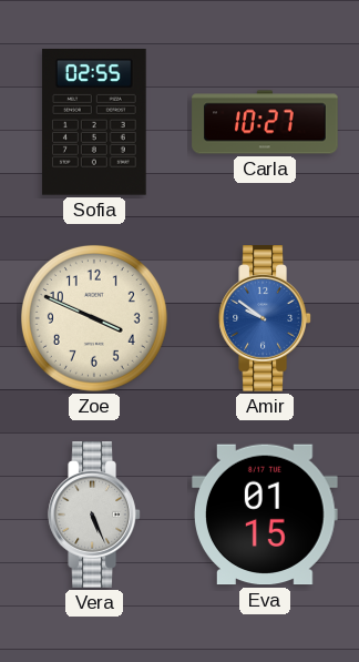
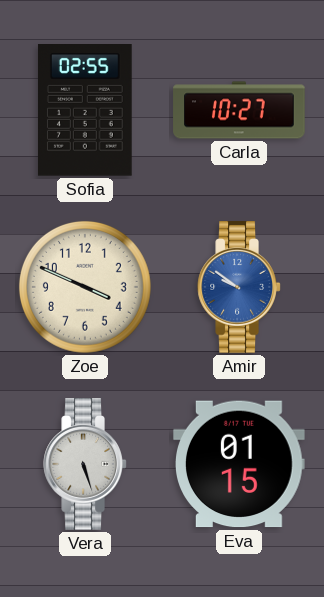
Vera: 5:26 -> 5:27 (85, 464)
